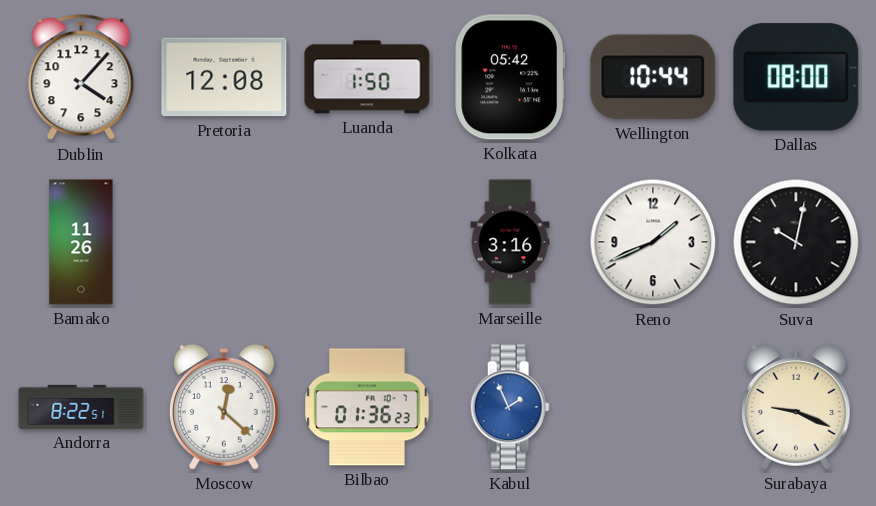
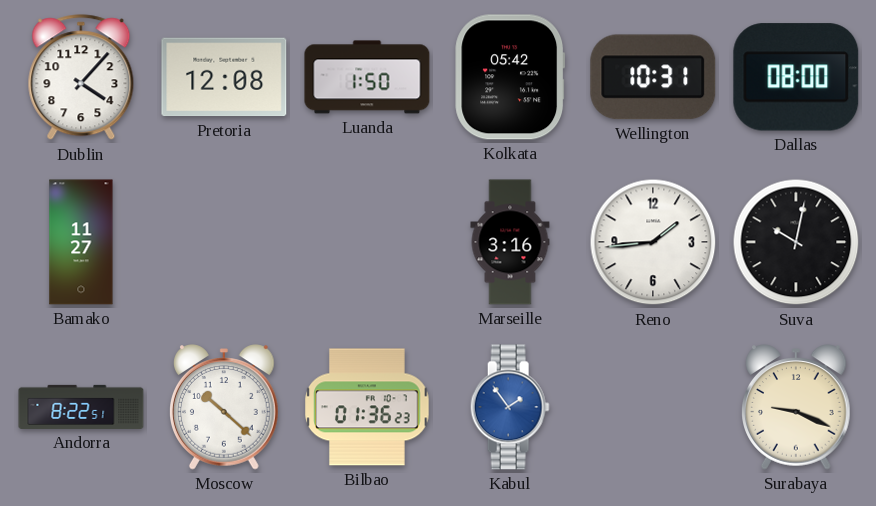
Wellington: 10:44 -> 10:31 (653, 77)
Bamako: 11:26 -> 11:27 (81, 242)
Reno: 1:41 -> 1:44 (653, 242)
Moscow: 12:22 -> 10:22 (225, 407)
Kabul: 1:56 -> 1:54 (510, 407)
